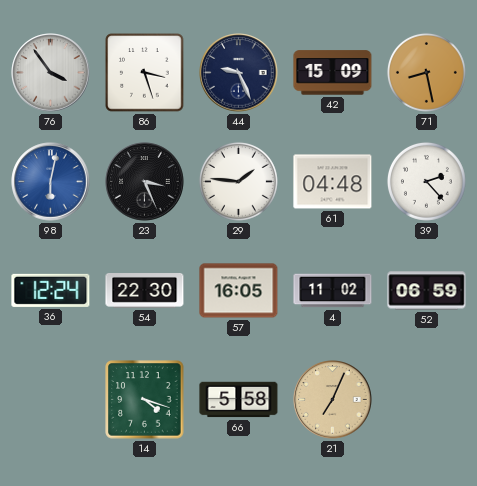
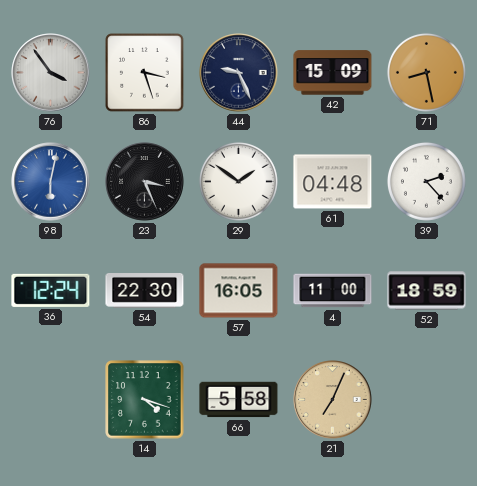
29: 1:46 -> 1:51 (238, 181)
4: 11:02 -> 11:00 (333, 291)
52: 06:59 -> 18:59 (427, 291)
